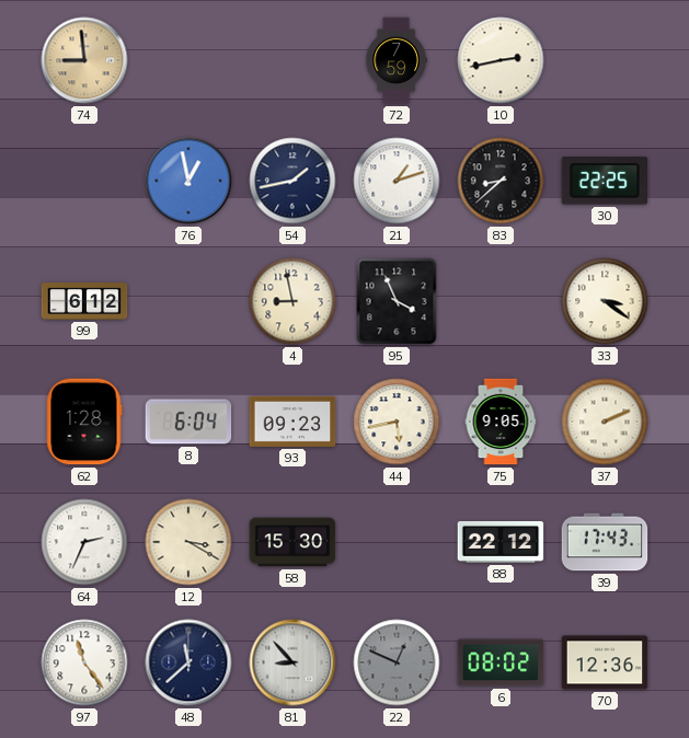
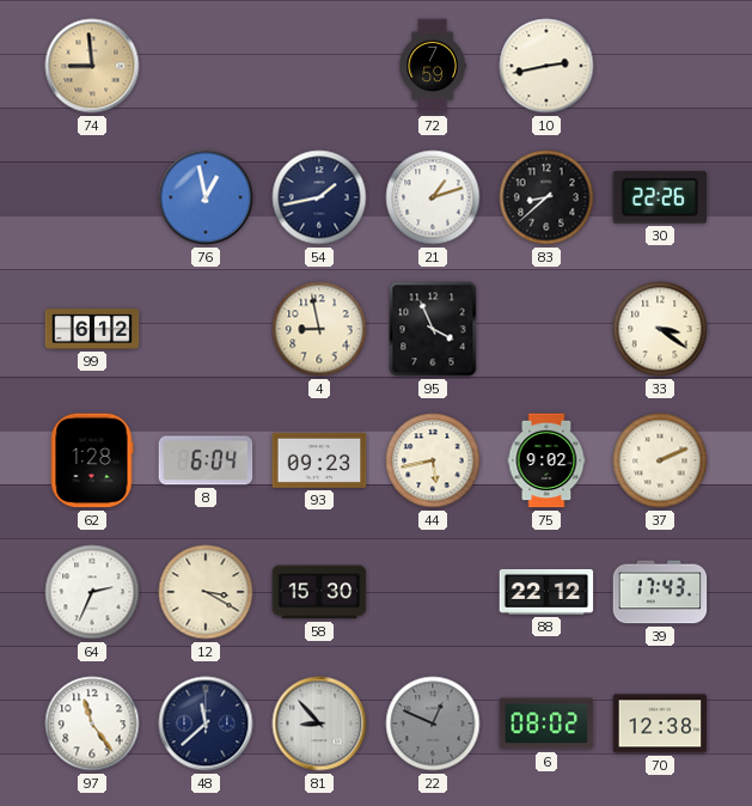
30: 22:25 -> 22:26 (660, 197)
75: 9:05 -> 9:02 (546, 460)
70: 12:36 -> 12:38 (660, 723)
